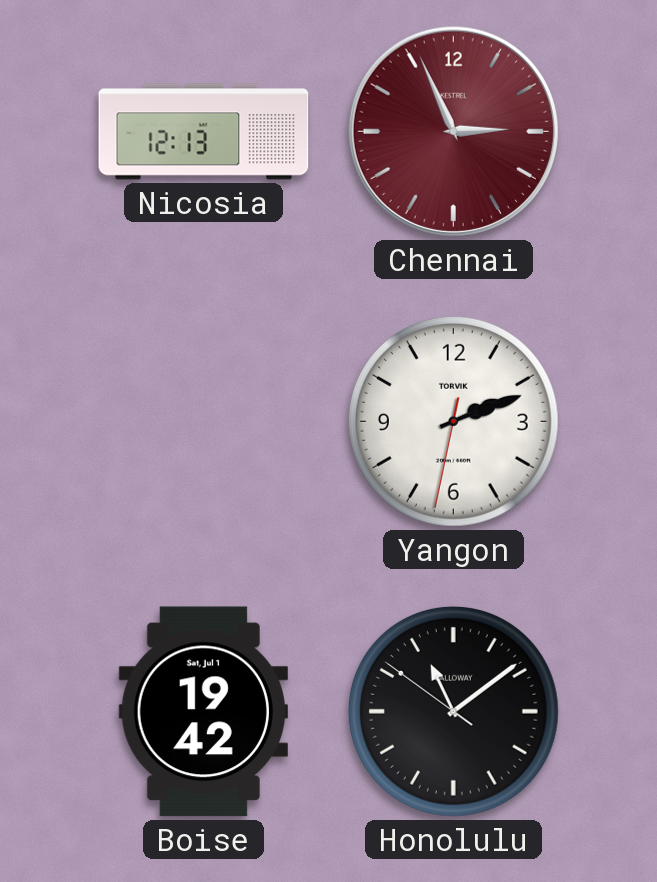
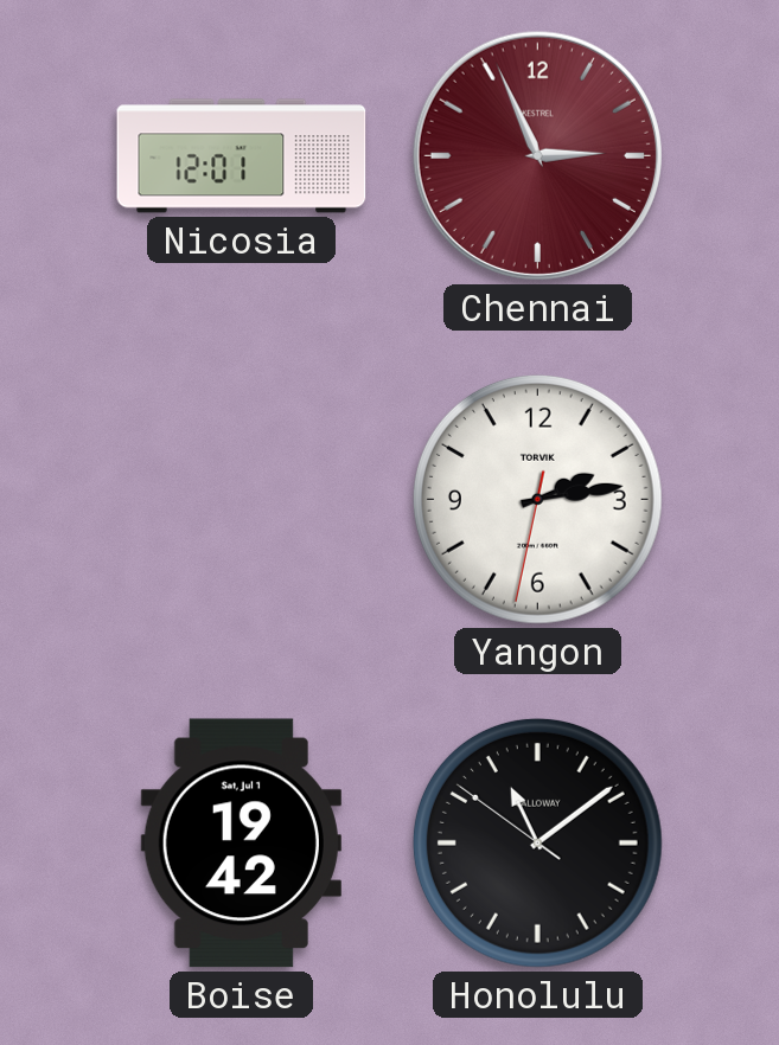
Nicosia: 12:13 -> 12:01 (242, 156)
Yangon: 2:11 -> 2:13 (537, 499)
